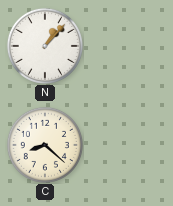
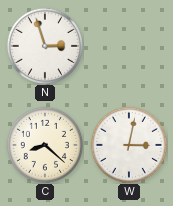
N: 1:07 -> 2:57 (45, 46)
W: none -> 3:02 (129, 145)
